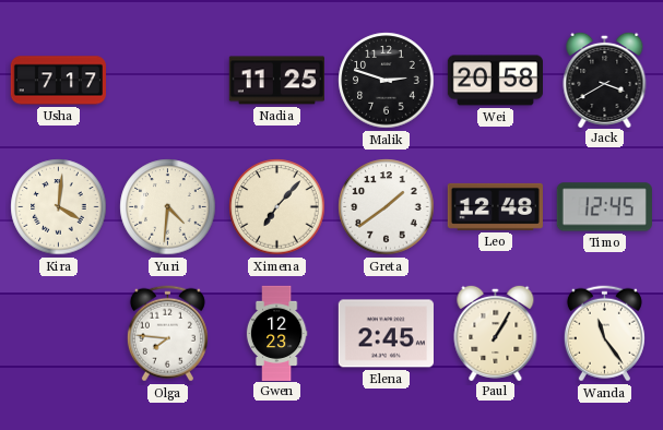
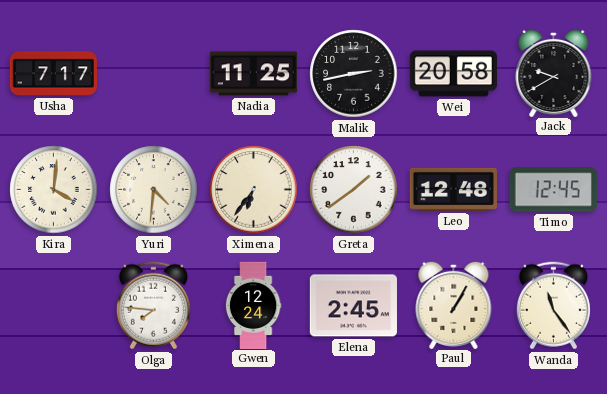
Malik: 2:48 -> 2:43 (354, 74)
Jack: 3:40 -> 9:40 (554, 72)
Ximena: 7:07 -> 6:36 (254, 190)
Gwen: 12:23 -> 12:24 (253, 305)
